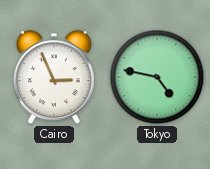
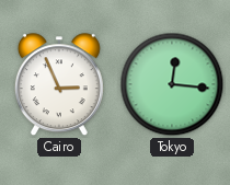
Tokyo: 4:47 -> 12:16 (172, 84)
